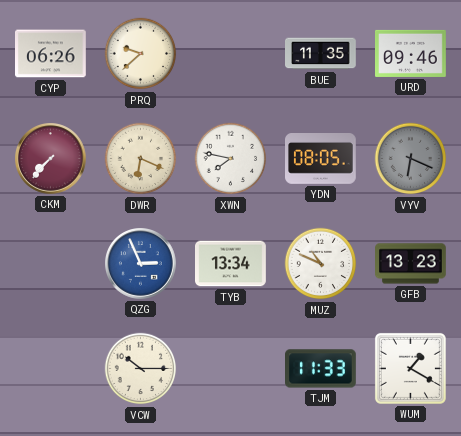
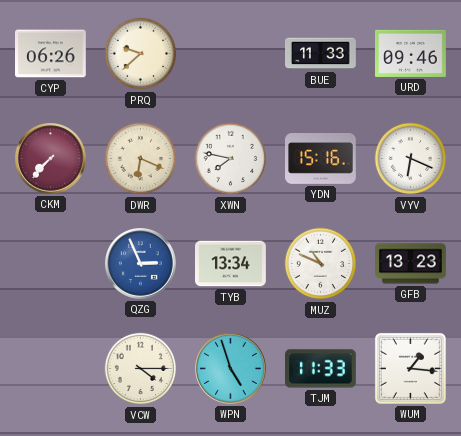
BUE: 11:35 -> 11:33 (321, 54)
YDN: 08:05 -> 15:16 (321, 159)
VYV dial: grey -> white (411, 159)
VCW: 10:15 -> 4:15 (141, 369)
WPN: none -> 4:57 (231, 369)
WUM: 1:20 -> 1:16 (410, 368)
